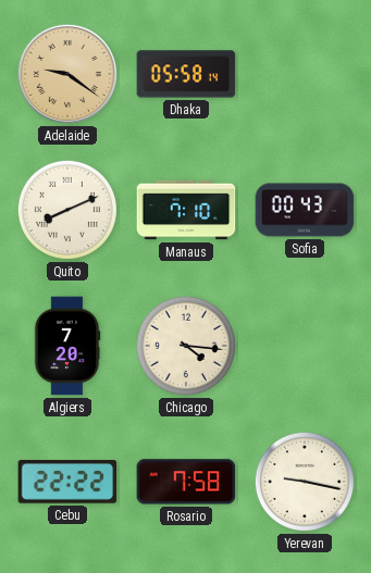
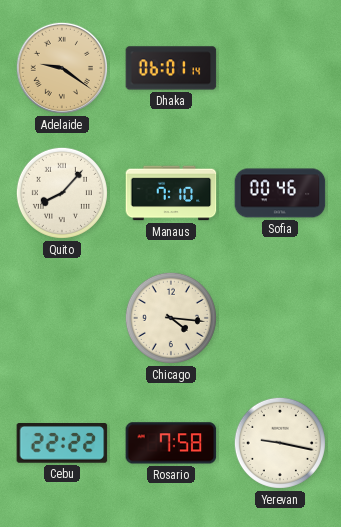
Dhaka: 05:58 -> 06:01 (171, 68)
Quito: 8:11 -> 8:07 (62, 193)
Sofia: 00:43 -> 00:46 (280, 193)
Algiers: 7:20 -> none (67, 346)
